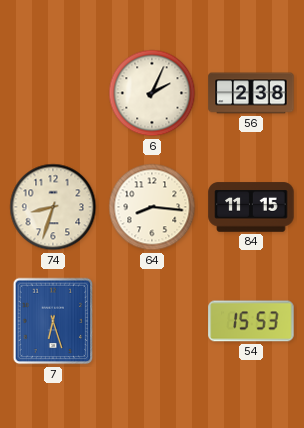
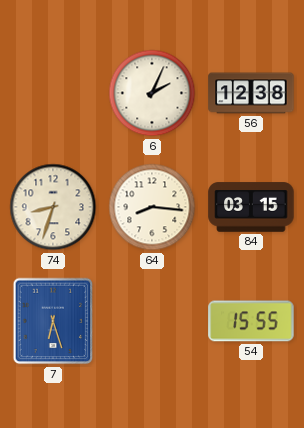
56: 2:38 -> 12:38 (251, 93)
84: 11:15 -> 03:15 (251, 207)
54: 15:53 -> 15:55 (251, 321)
